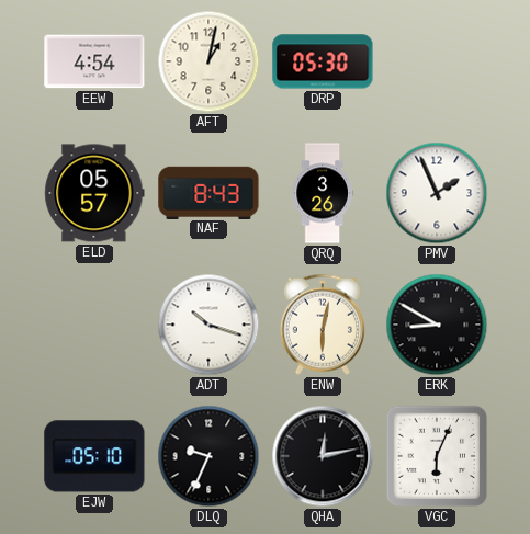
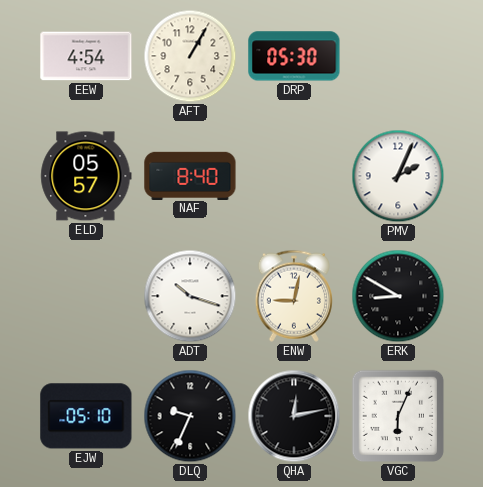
AFT: 1:02 -> 1:05 (190, 56)
NAF: 8:43 -> 8:40 (190, 175)
QRQ: 3:26 -> none (323, 193)
PMV: 1:56 -> 2:04 (398, 176)
ENW: 6:02 -> 9:02 (294, 296)
